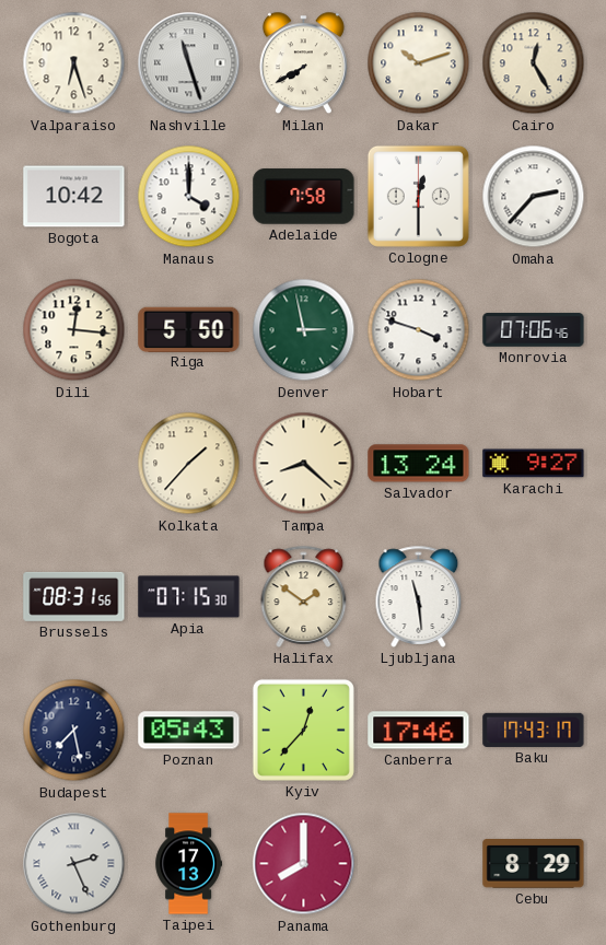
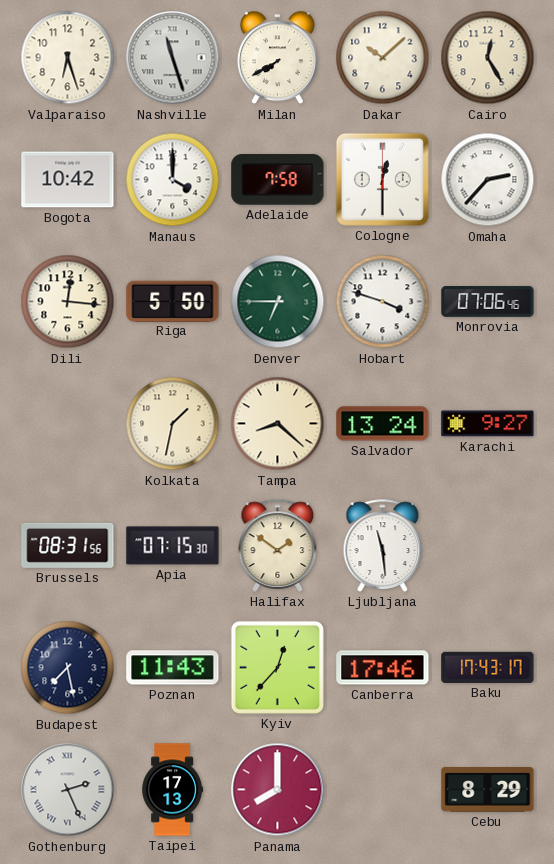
Dakar: 10:12 -> 10:08 (383, 58)
Denver: 2:58 -> 6:45 (278, 302)
Kolkata: 1:37 -> 1:32 (173, 424)
Poznan: 05:43 -> 11:43 (173, 668)
